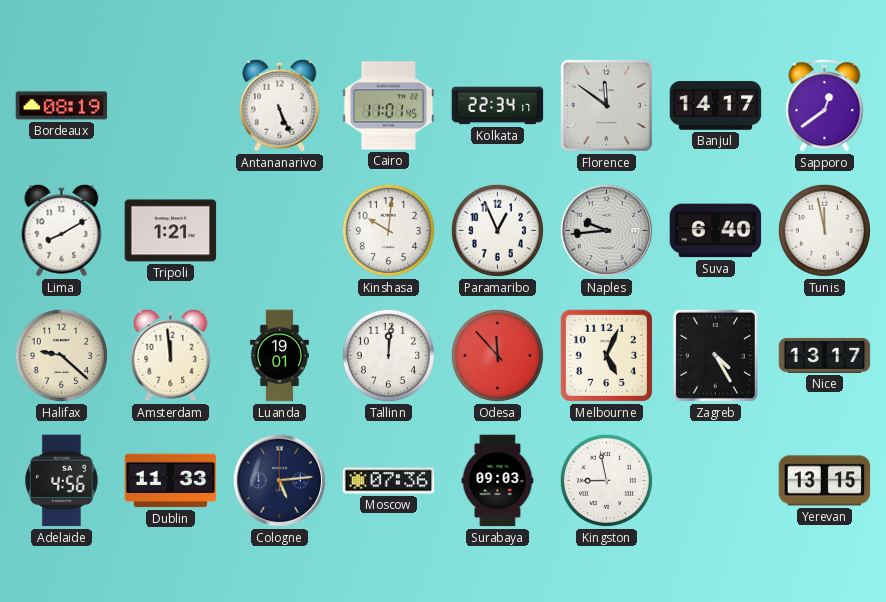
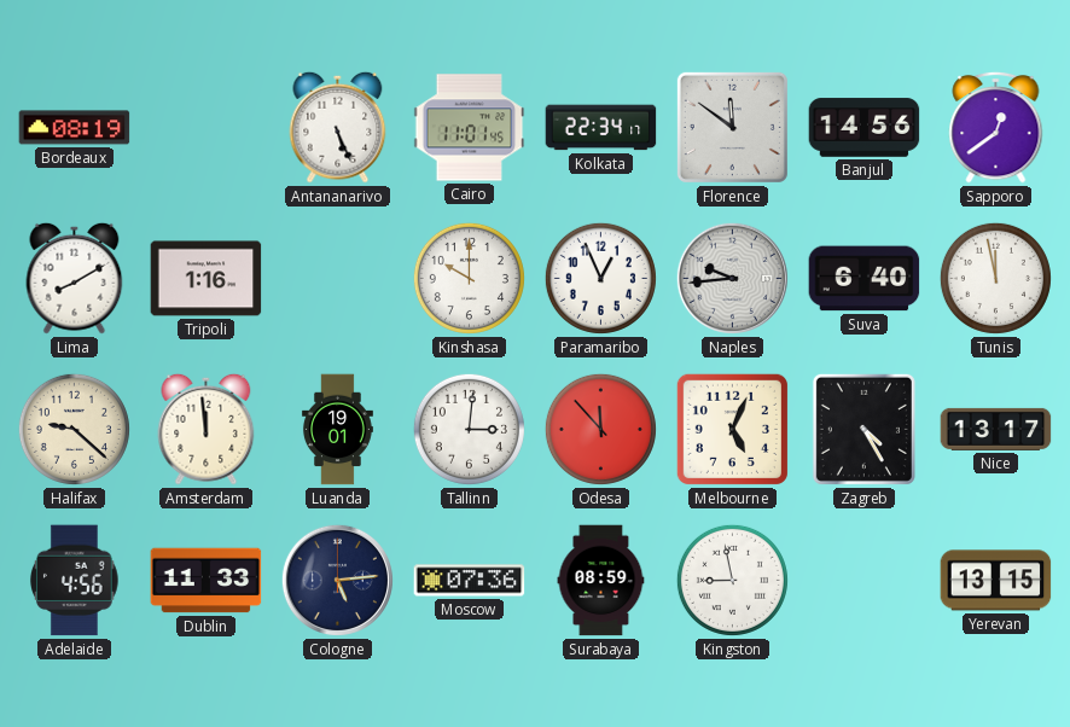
Banjul: 14:17 -> 14:56 (865, 128)
Tripoli: 1:21 -> 1:16 (207, 279)
Kinshasa: 10:01 -> 10:00 (469, 278)
Tallinn: 12:01 -> 3:01 (469, 429)
Surabaya: 09:03 -> 08:59 (601, 581)
